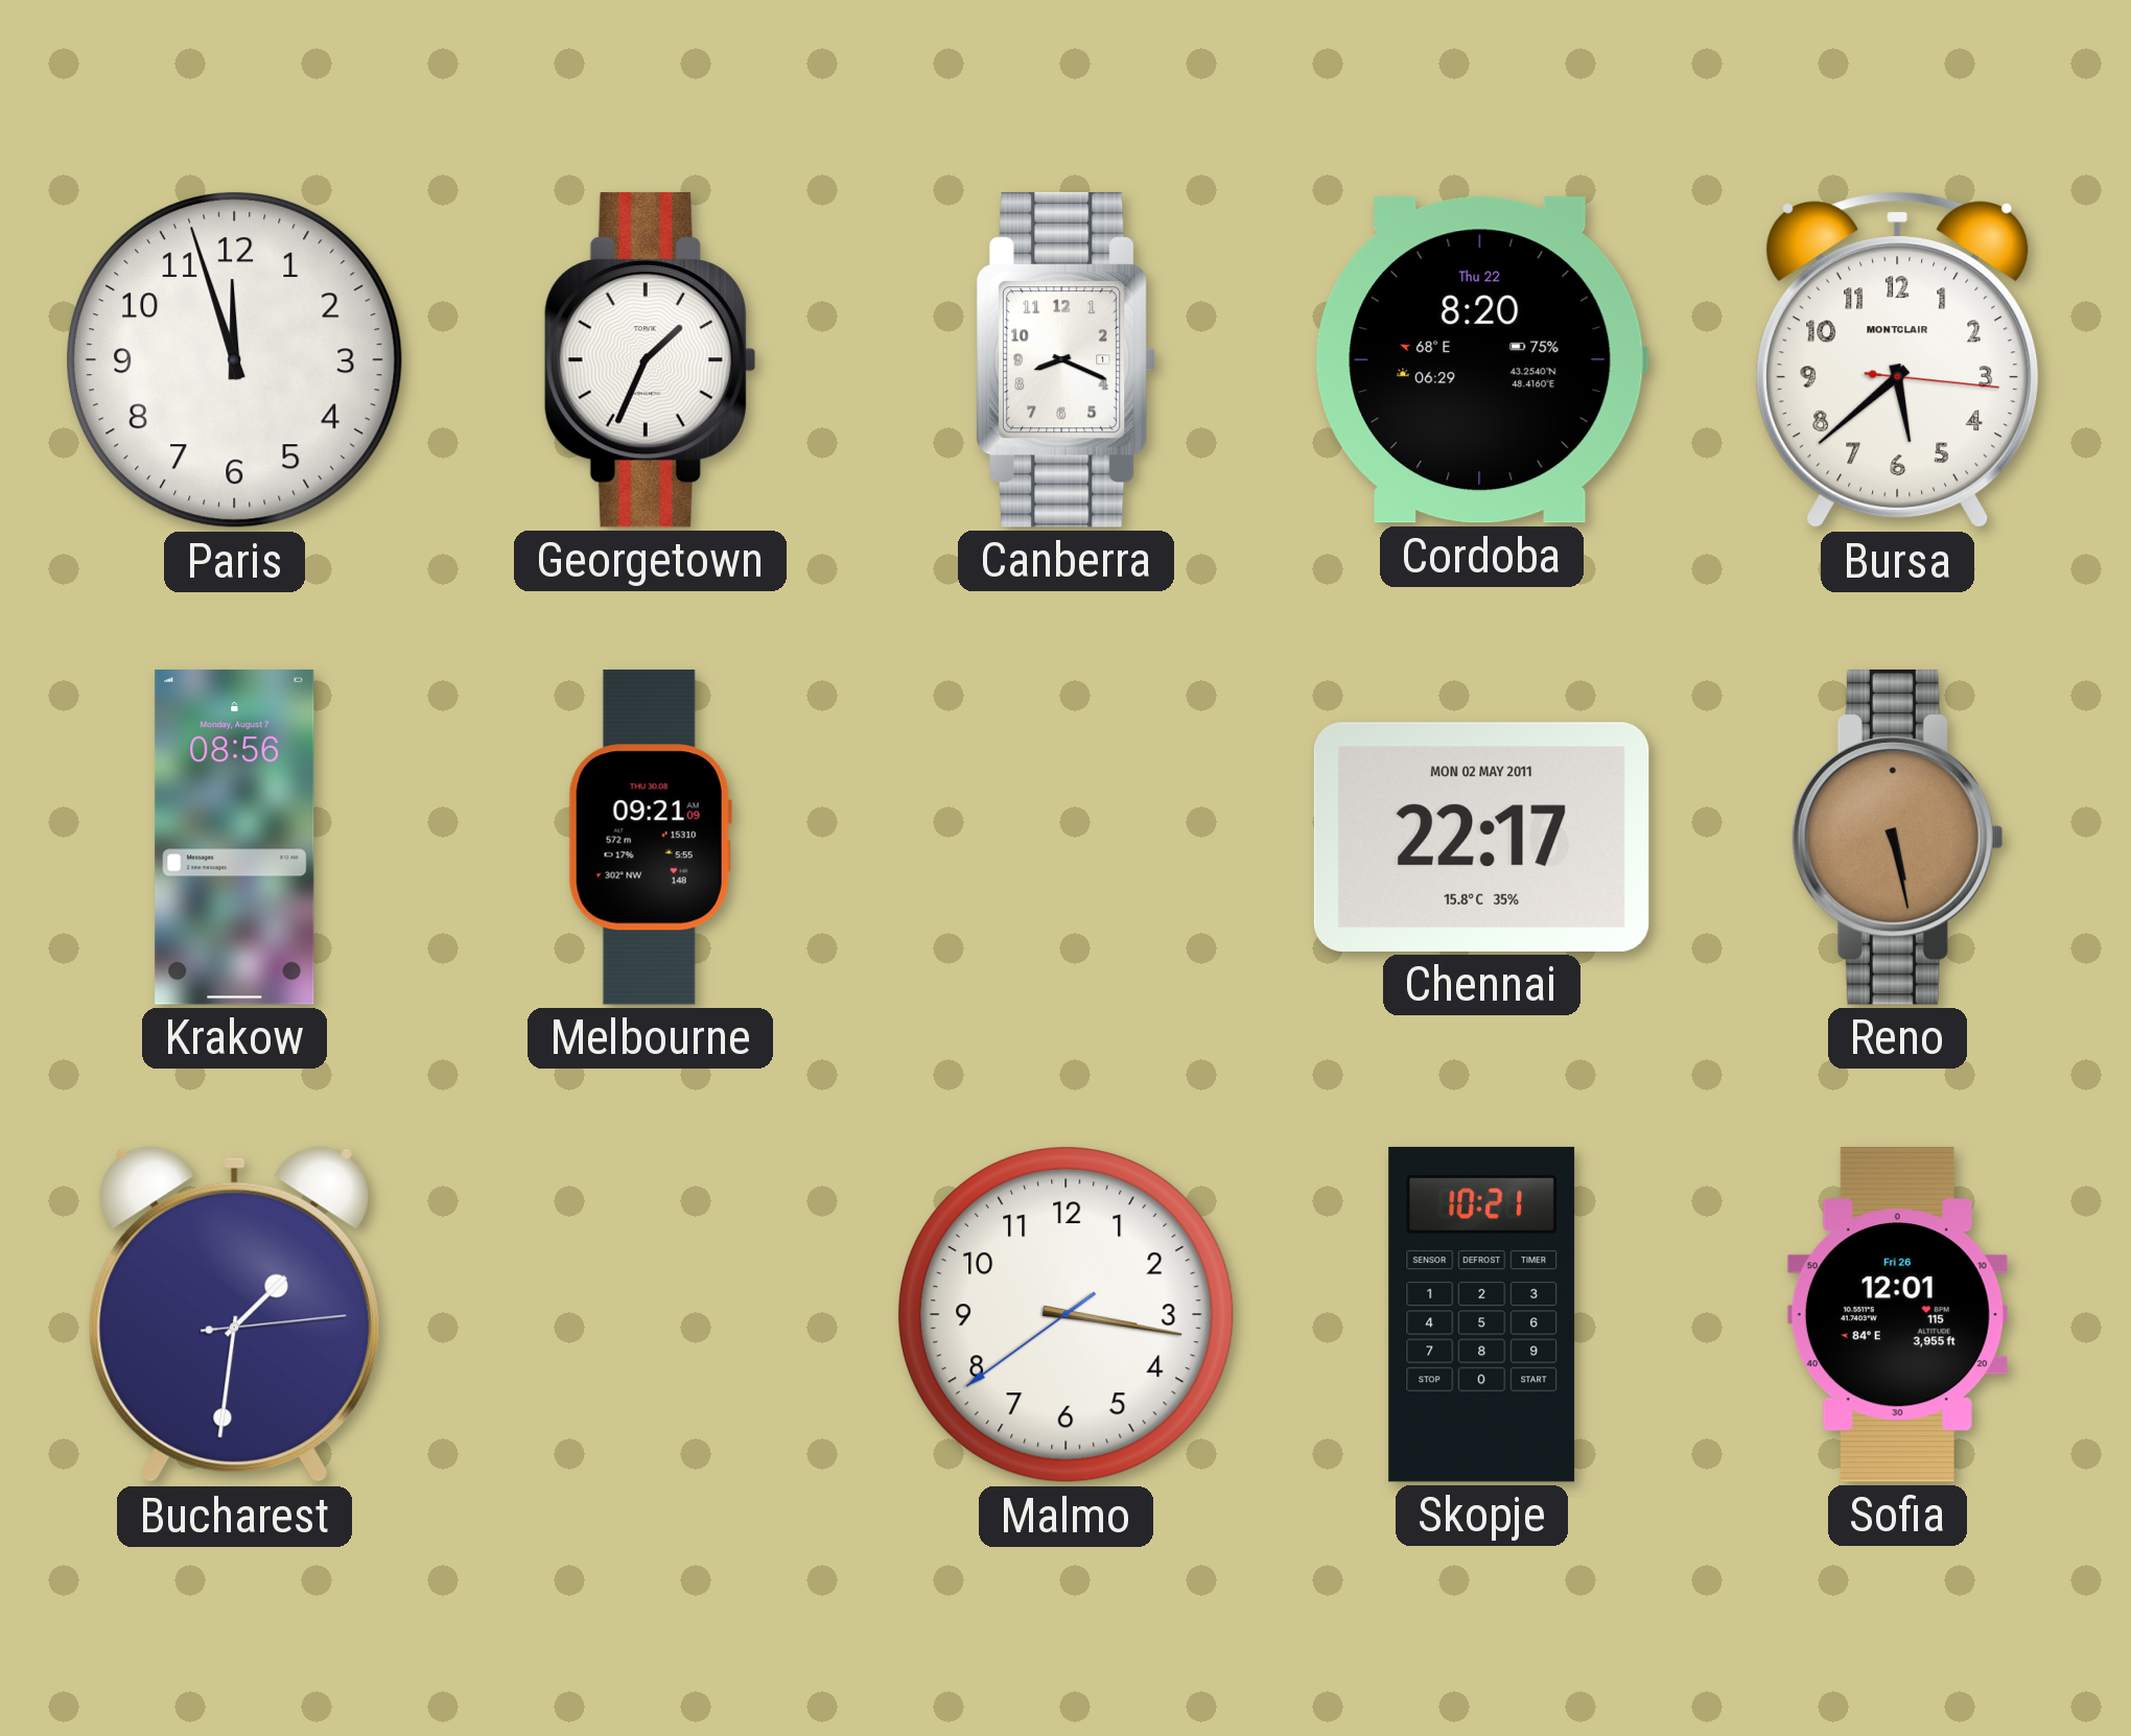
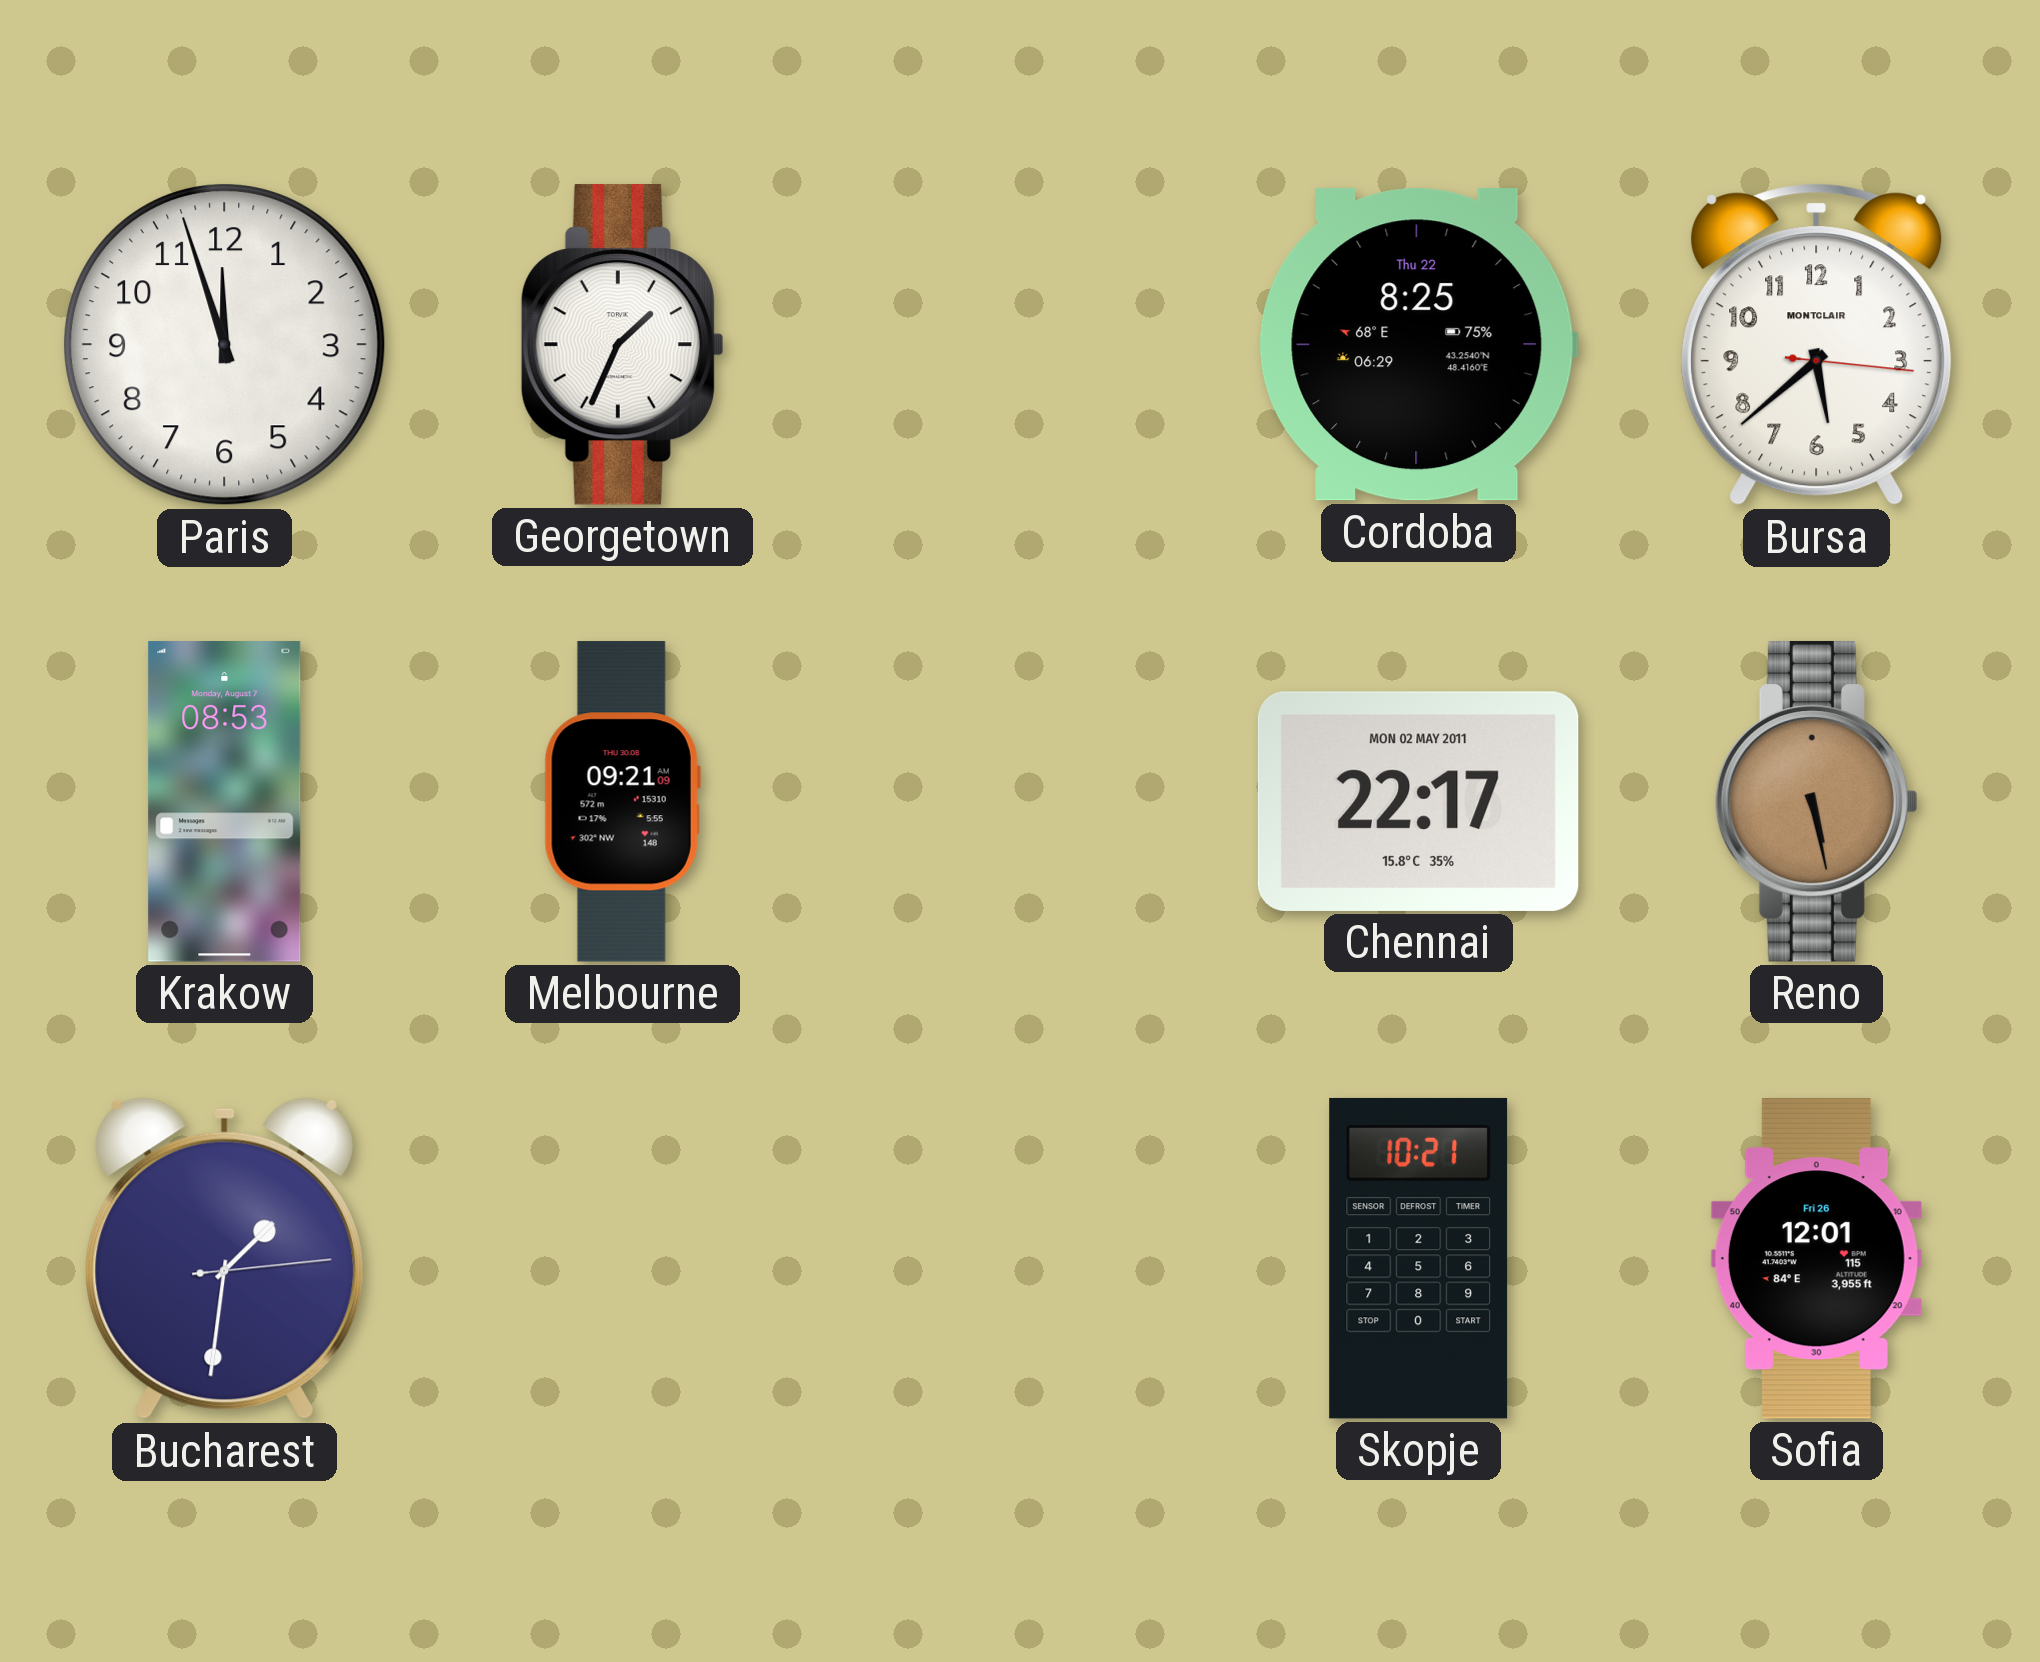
Canberra: 8:19 -> none (1067, 359)
Cordoba: 8:20 -> 8:25 (1418, 345)
Krakow: 08:56 -> 08:53 (225, 802)
Malmo: 3:16 -> none (1067, 1315)
